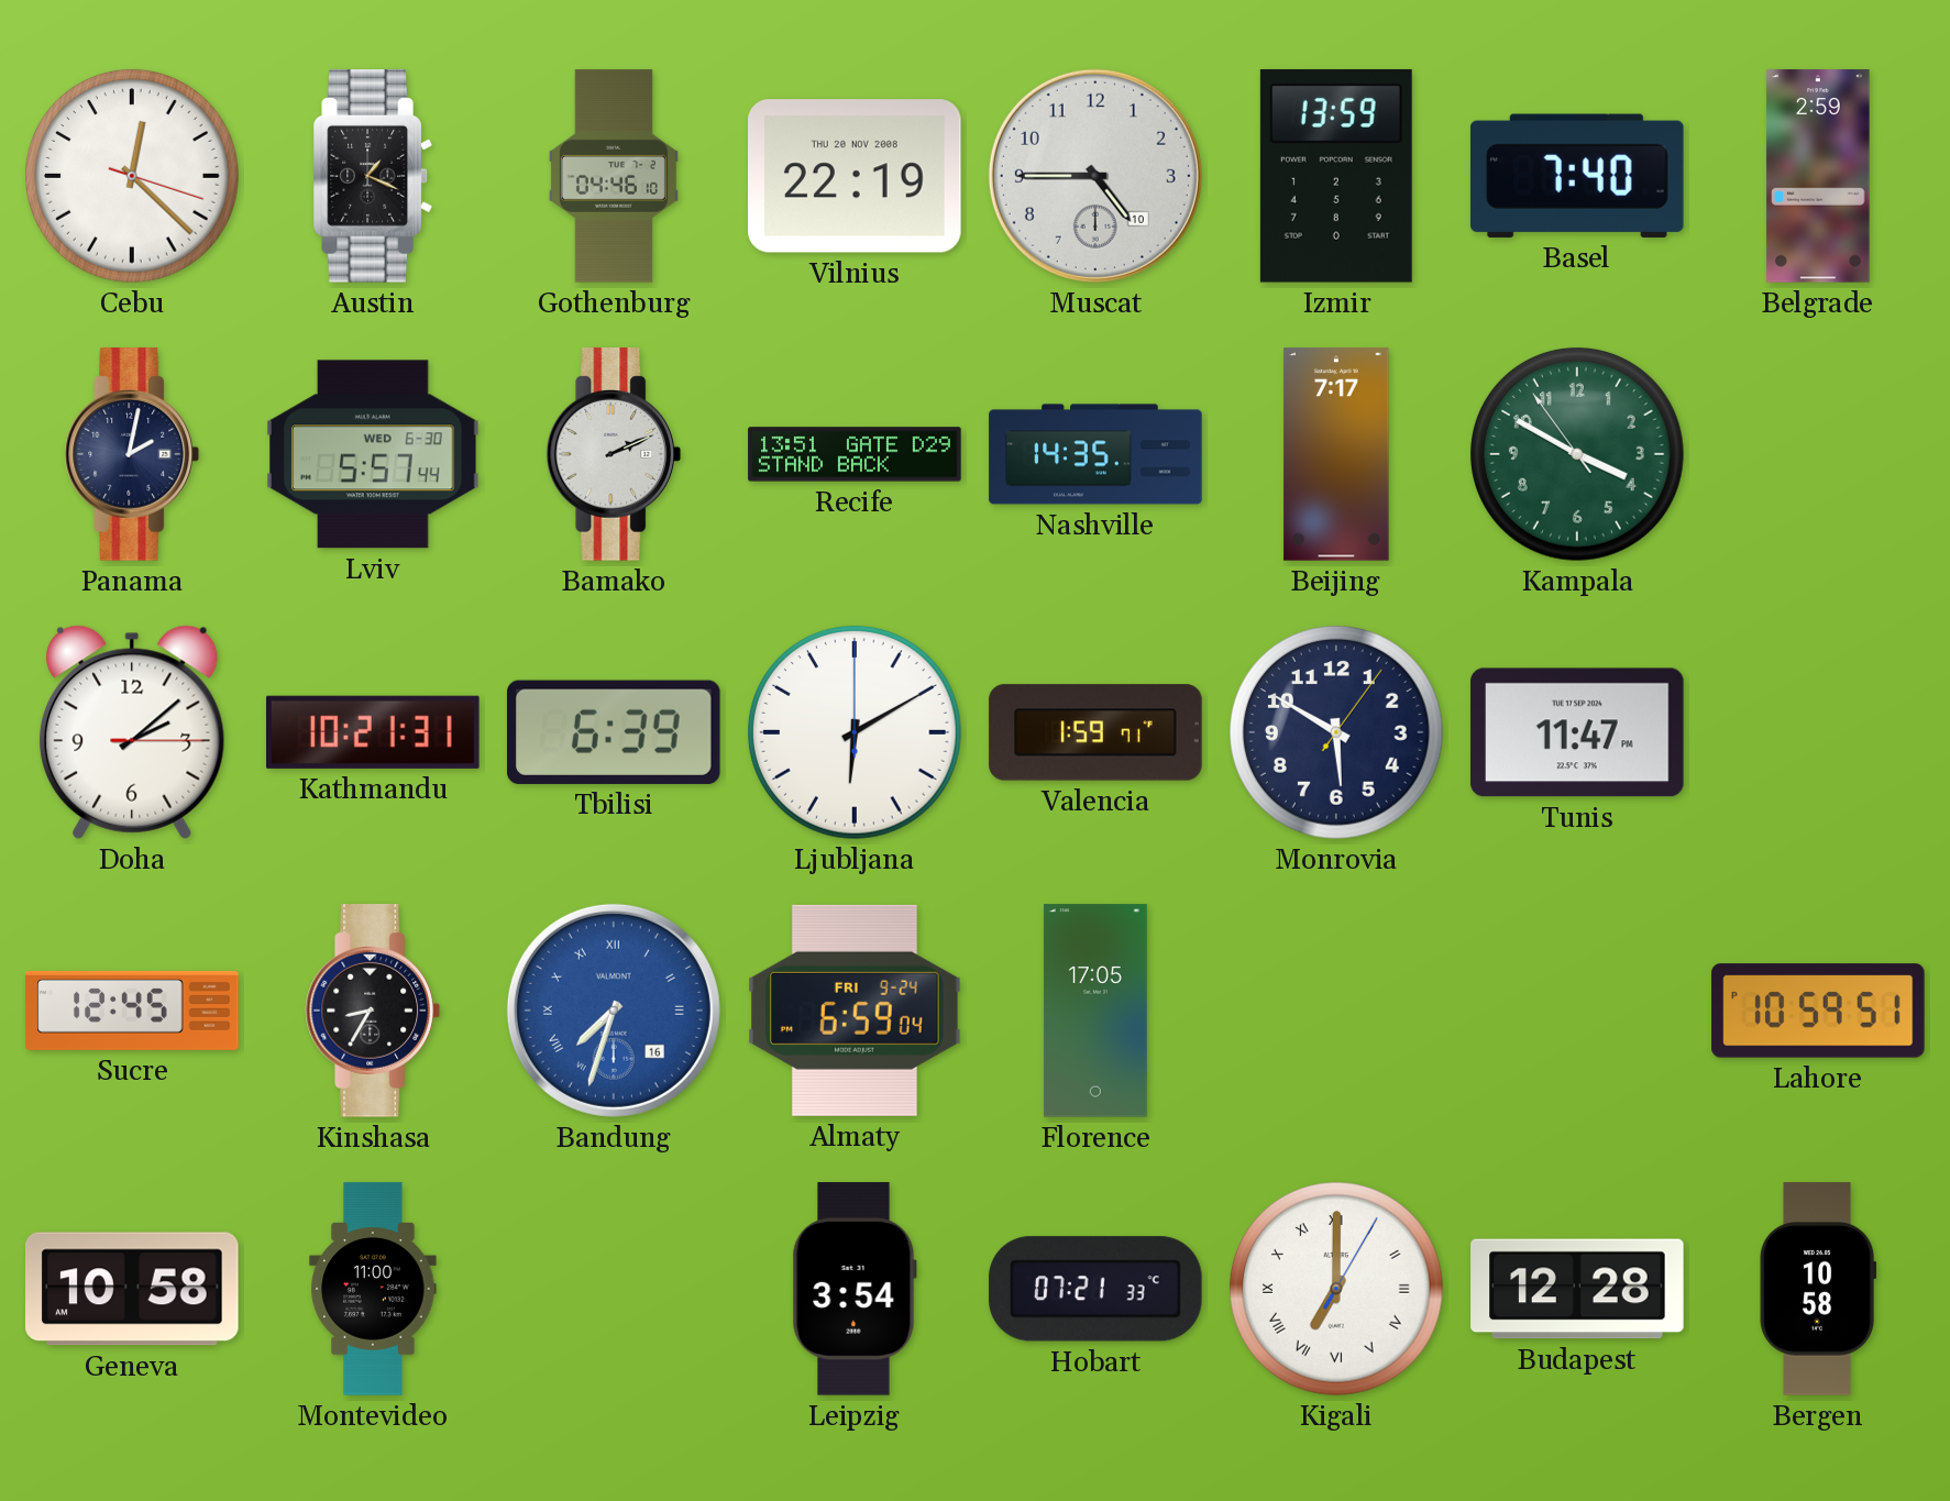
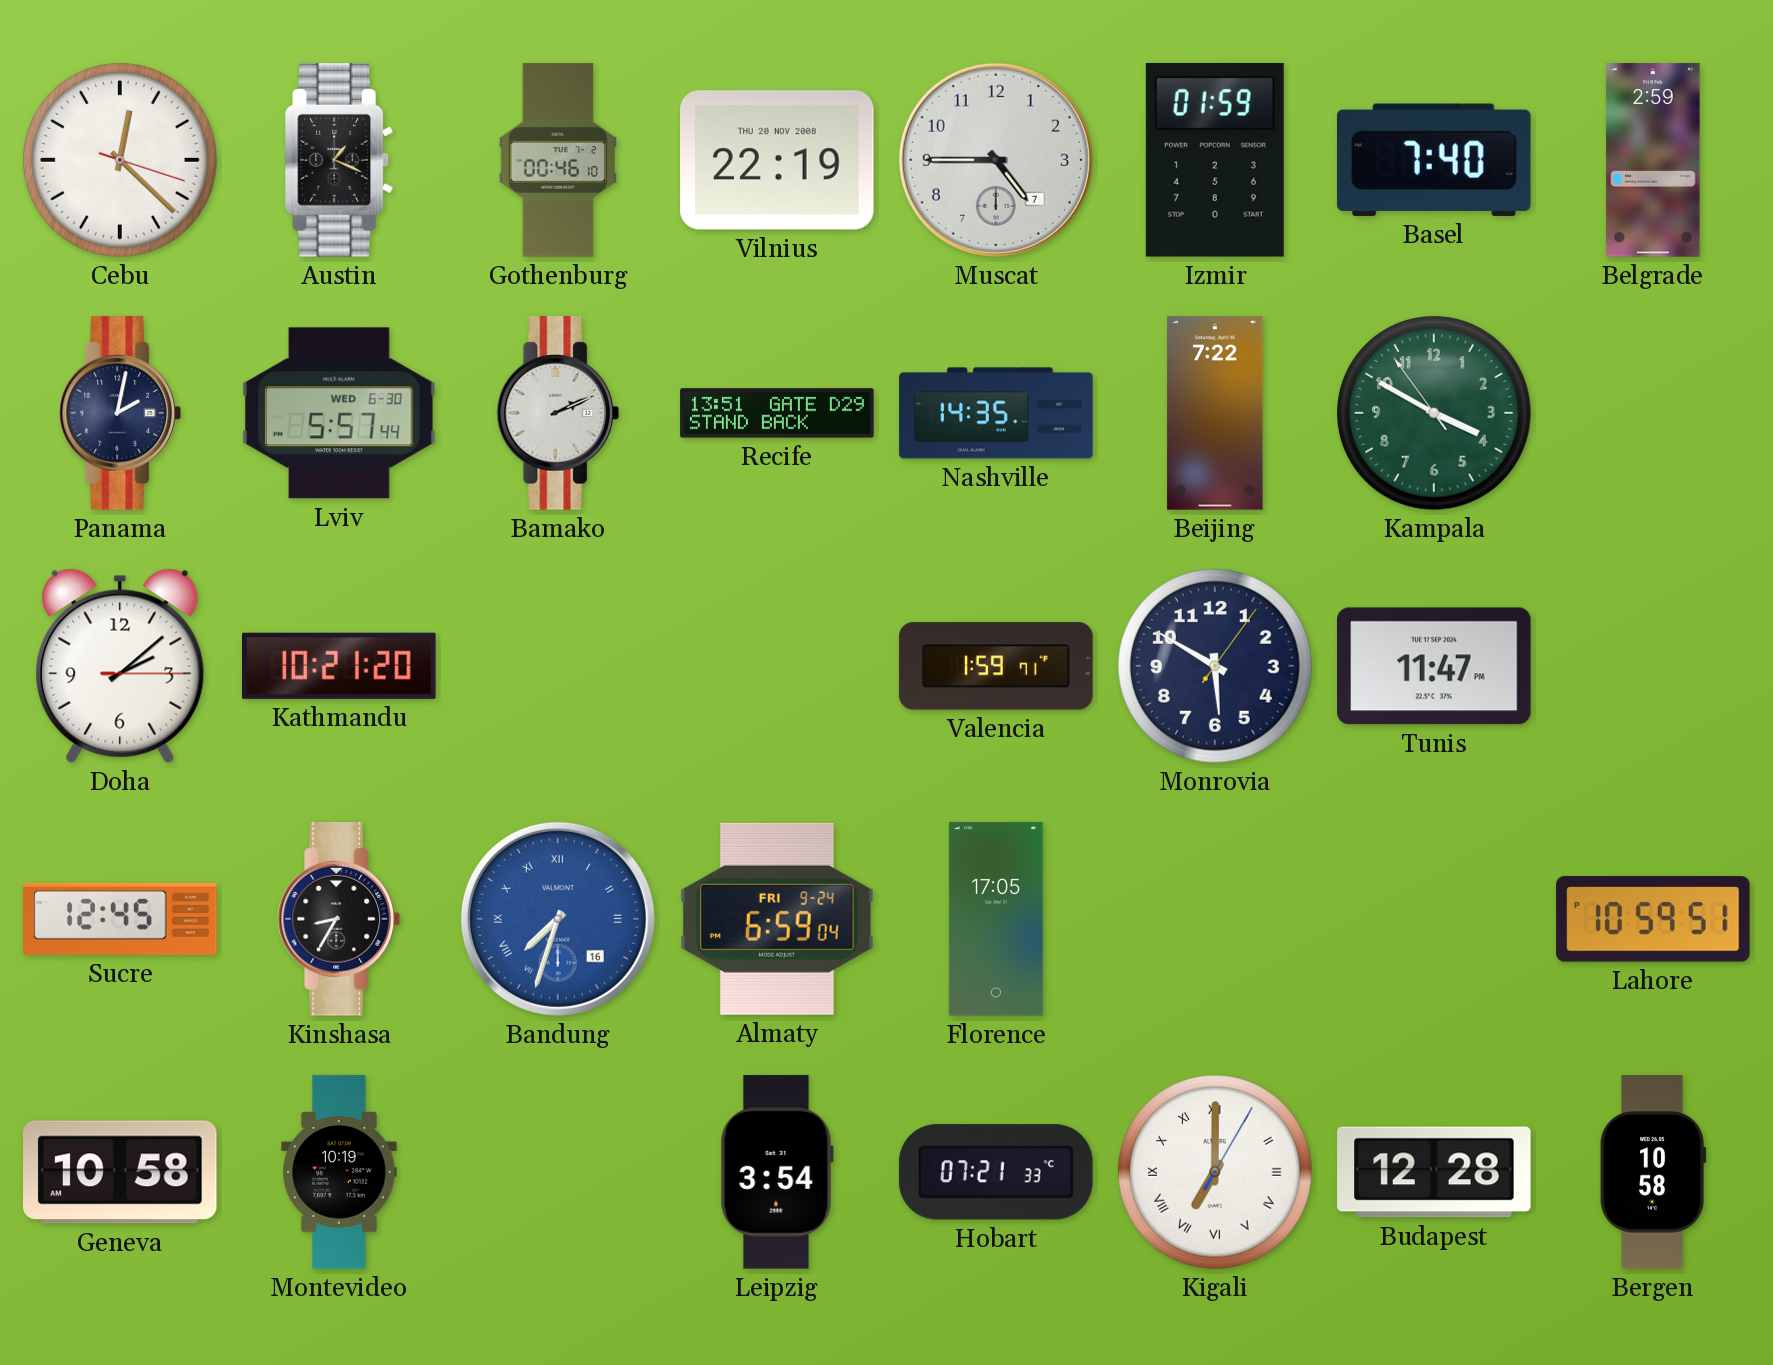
Gothenburg: 04:46 -> 00:46 (558, 160)
Muscat date: 10 -> 7 (996, 160)
Izmir: 13:59 -> 01:59 (1215, 160)
Beijing: 7:17 -> 7:22 (1215, 413)
Kathmandu: 10:21:31 -> 10:21:20 (340, 666)
Tbilisi: 6:39 -> none (614, 732)
Ljubljana: 6:10 -> none (856, 733)
Montevideo: 11:00 -> 10:19 (339, 1172)
